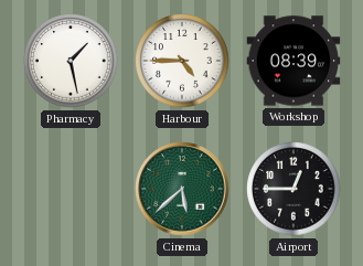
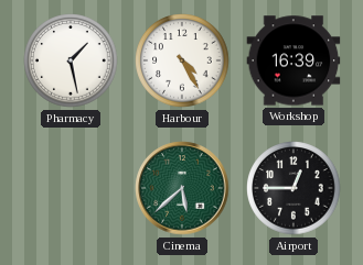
Harbour: 4:45 -> 4:25 (182, 60)
Workshop: 08:39 -> 16:39 (293, 60)
